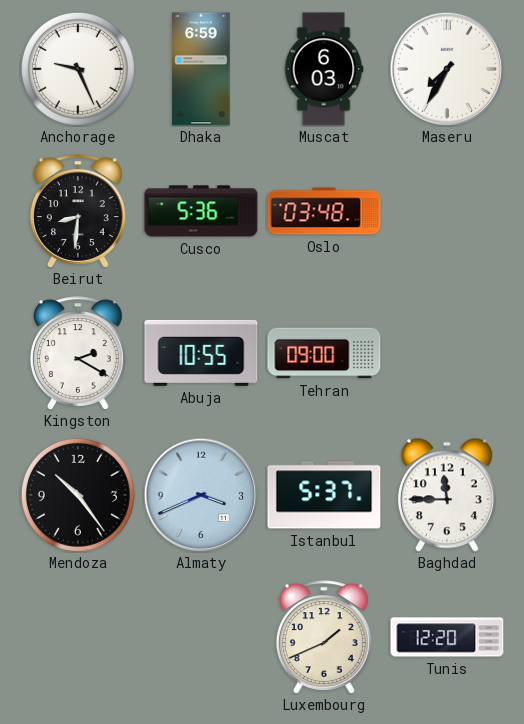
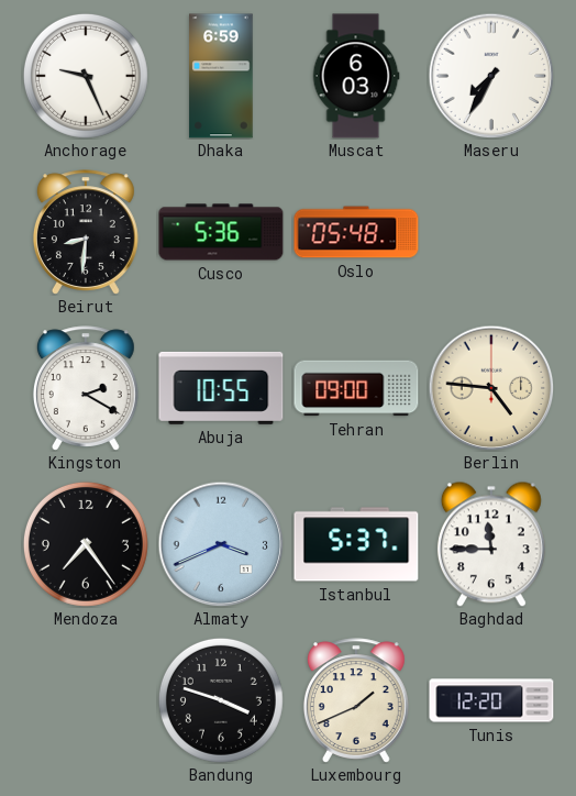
Oslo: 03:48 -> 05:48 (356, 232)
Berlin: none -> 4:46 (491, 388)
Mendoza: 10:24 -> 7:24 (86, 544)
Bandung: none -> 3:48 (221, 700)
